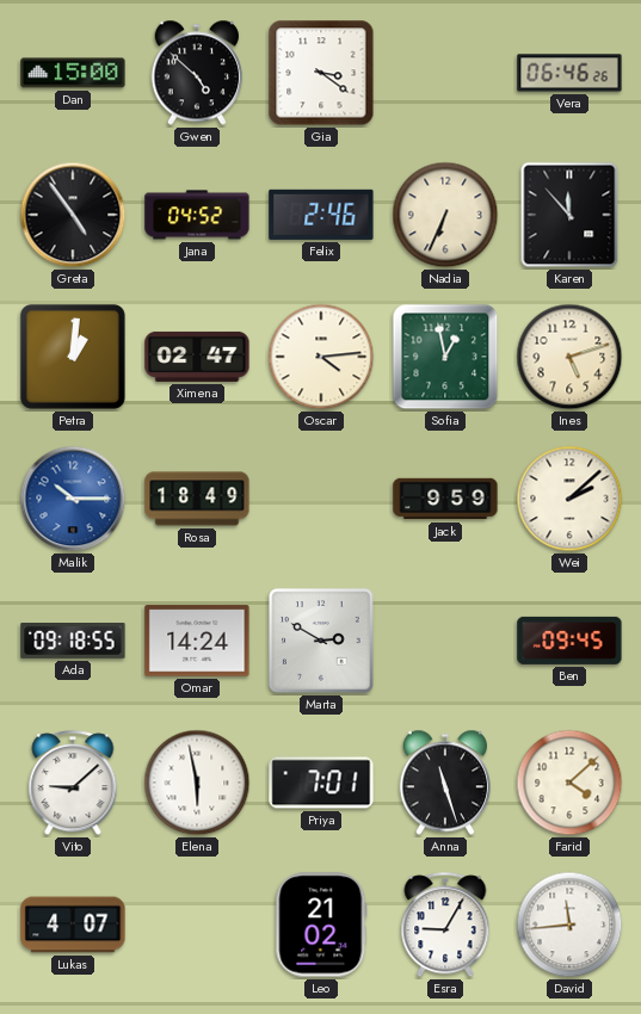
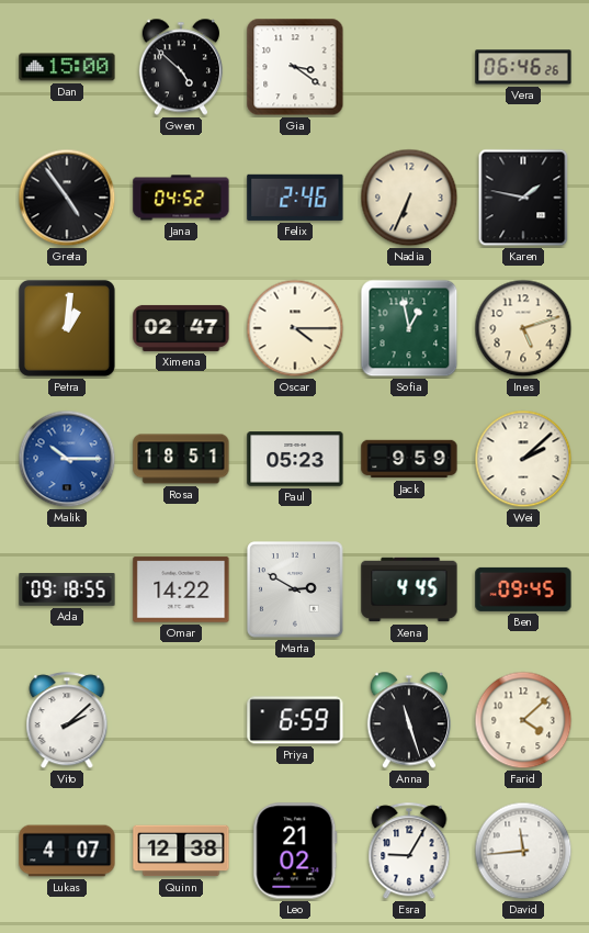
Karen: 11:53 -> 1:47 (523, 198)
Oscar: 4:14 -> 4:15 (295, 328)
Rosa: 18:49 -> 18:51 (181, 459)
Paul: none -> 05:23 (295, 459)
Omar: 14:24 -> 14:22 (181, 589)
Xena: none -> 4:45 (409, 589)
Vito: 9:08 -> 2:08 (67, 721)
Elena: 5:58 -> none (197, 783)
Priya: 7:01 -> 6:59 (295, 720)
Quinn: none -> 12:38 (181, 851)
